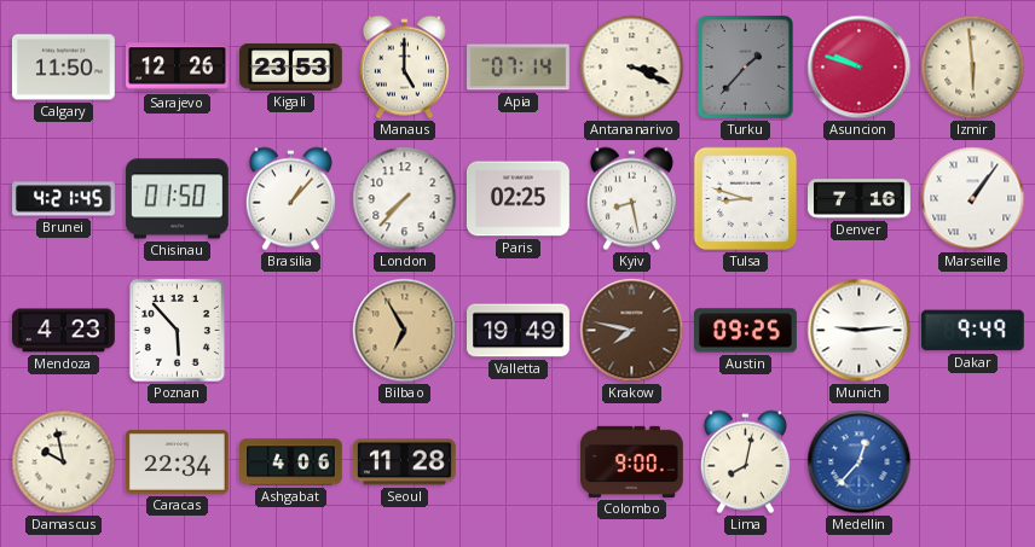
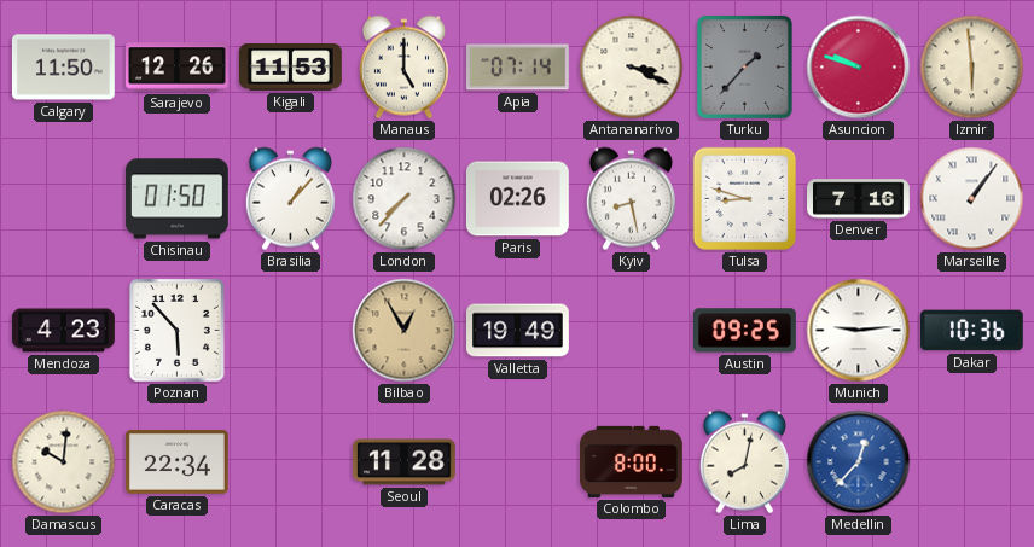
Kigali: 23:53 -> 11:53 (290, 68)
Brunei: 4:21 -> none (64, 199)
Paris: 02:25 -> 02:26 (518, 199)
Bilbao: 6:55 -> 12:55 (405, 331)
Krakow: 7:47 -> none (632, 331)
Dakar: 9:49 -> 10:36 (971, 331)
Damascus: 9:58 -> 10:01 (64, 462)
Ashgabat: 4:06 -> none (291, 462)
Colombo: 9:00 -> 8:00 (632, 461)
